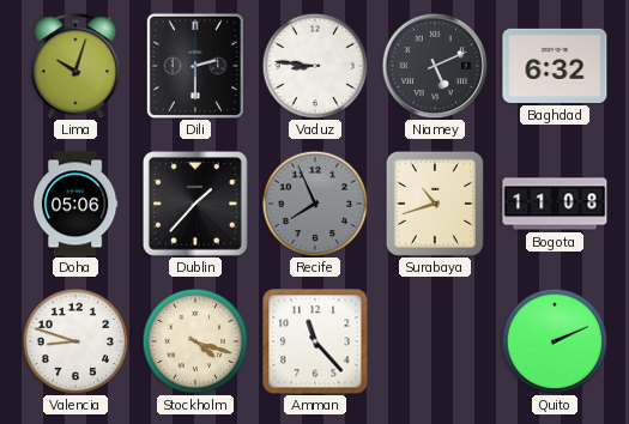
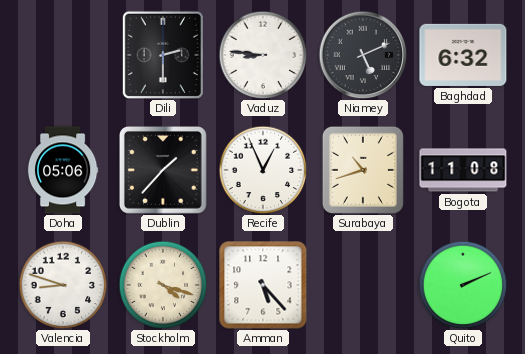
Lima: 10:03 -> none (75, 66)
Recife: 7:56 -> 12:56 (263, 170)
Recife dial: grey -> white (263, 170)
Amman: 11:23 -> 5:23 (263, 285)
